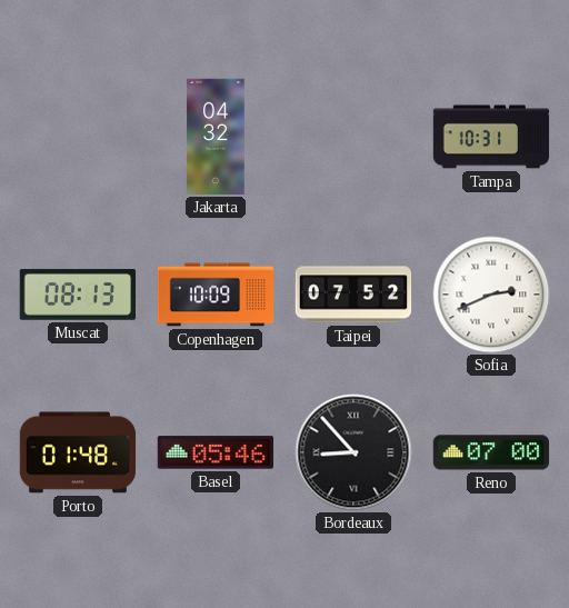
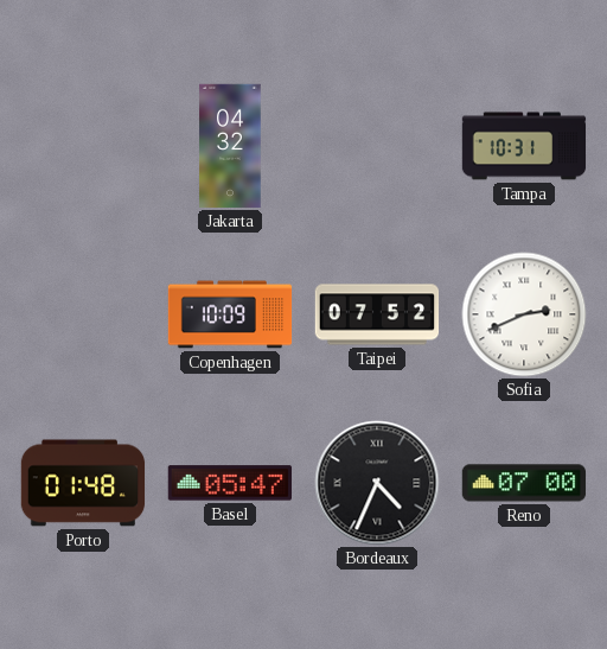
Muscat: 08:13 -> none (77, 296)
Basel: 05:46 -> 05:47 (229, 483)
Bordeaux: 8:53 -> 4:34 (377, 483)
